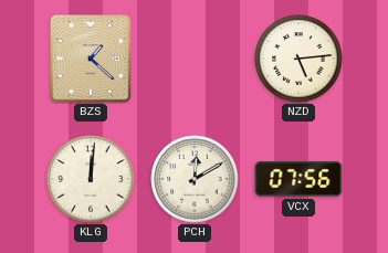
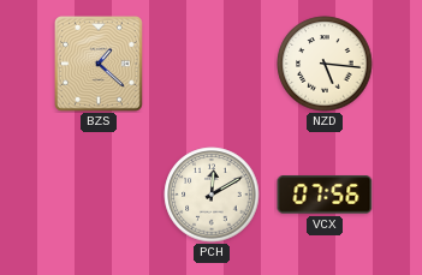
NZD: 5:14 -> 5:16 (325, 64)
KLG: 12:01 -> none (91, 179)
